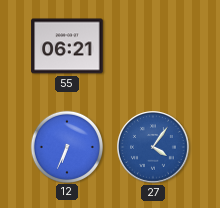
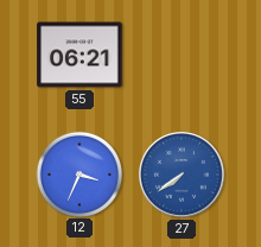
12: 6:34 -> 3:34 (78, 173)
27: 4:06 -> 7:39 (182, 175)
